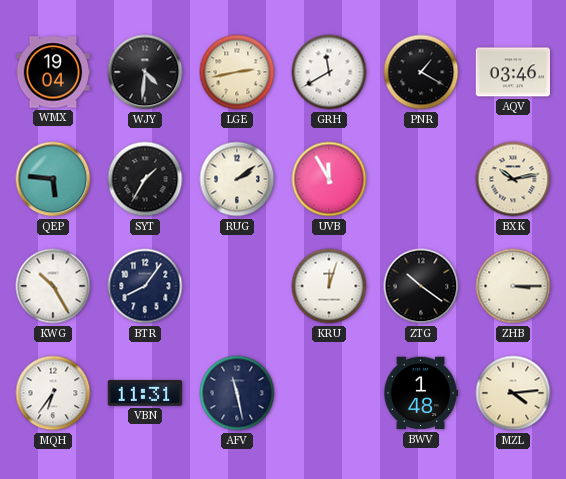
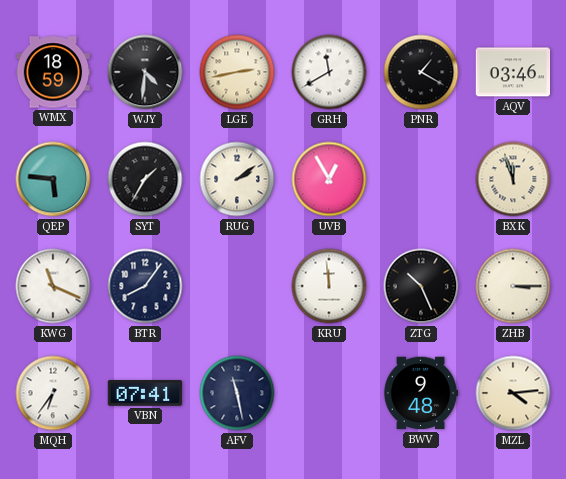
WMX: 19:04 -> 18:59 (53, 72)
UVB: 11:55 -> 12:55 (329, 179)
BXK: 10:13 -> 11:57 (513, 179)
KWG: 10:25 -> 11:19 (53, 286)
KRU: 12:03 -> 11:59 (329, 286)
ZTG: 10:21 -> 10:26 (421, 286)
VBN: 11:31 -> 07:41 (145, 393)
BWV: 1:48 -> 9:48 (421, 393)
